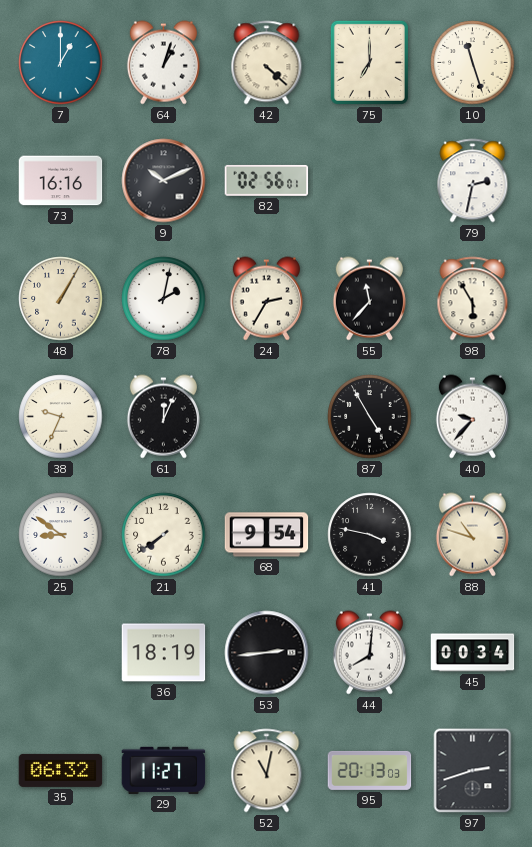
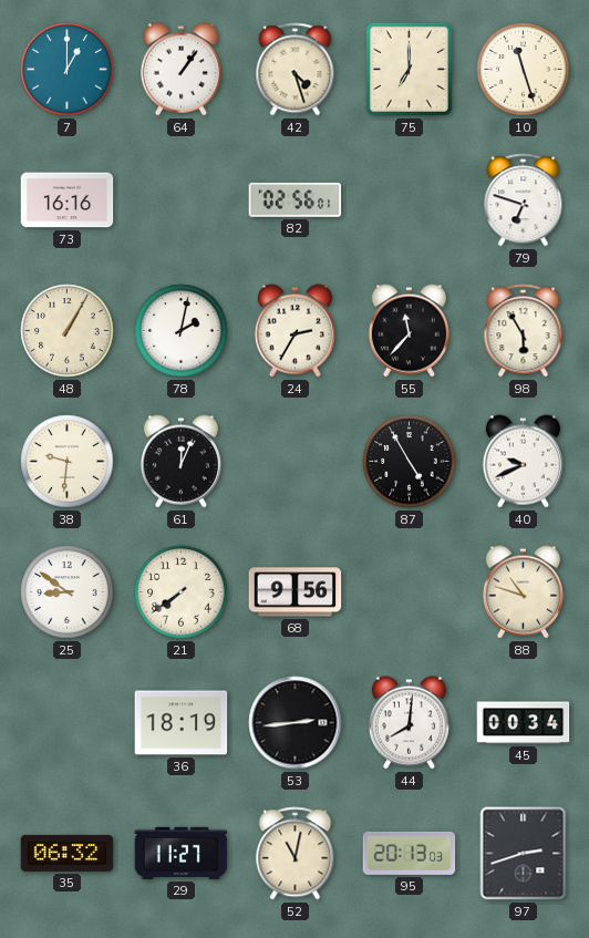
64: 1:03 -> 1:06 (180, 70)
42: 4:22 -> 4:27 (296, 70)
9: 10:11 -> none (164, 181)
79: 2:32 -> 6:48 (524, 200)
38: 9:34 -> 9:31 (68, 462)
40: 9:37 -> 9:41 (523, 462)
68: 9:54 -> 9:56 (296, 592)
41: 3:47 -> none (370, 535)
